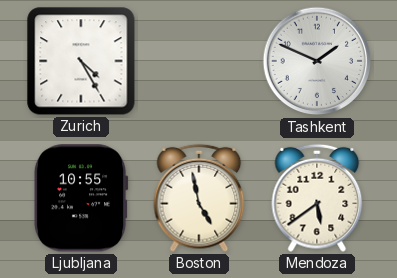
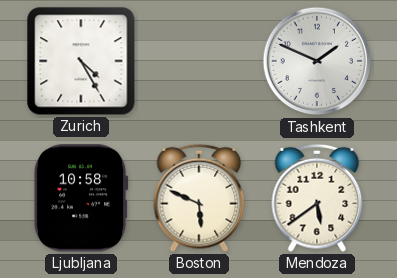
Ljubljana: 10:55 -> 10:58 (81, 198)
Boston: 4:58 -> 5:49 (199, 198)
